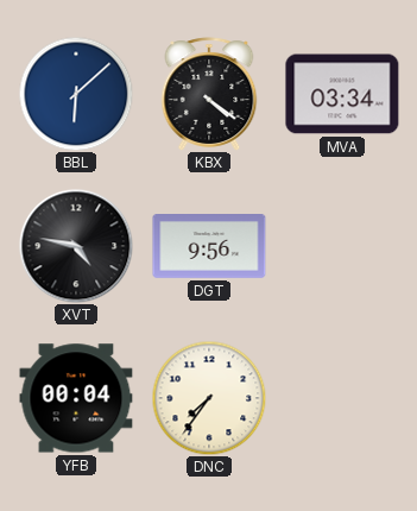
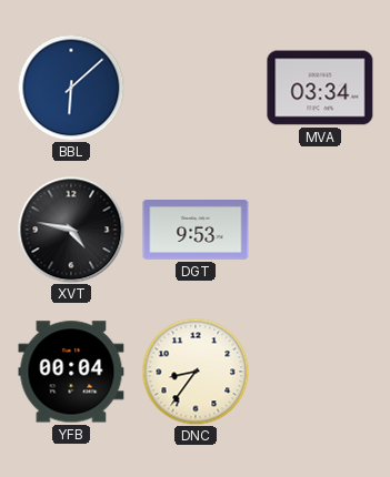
KBX: 4:21 -> none (209, 94)
DGT: 9:56 -> 9:53 (196, 231)
DNC: 7:36 -> 8:36 (196, 372)
